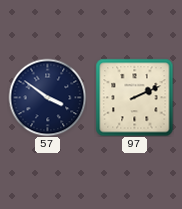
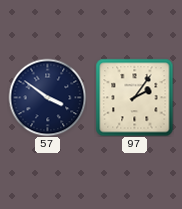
97: 2:11 -> 2:06 (134, 97)
